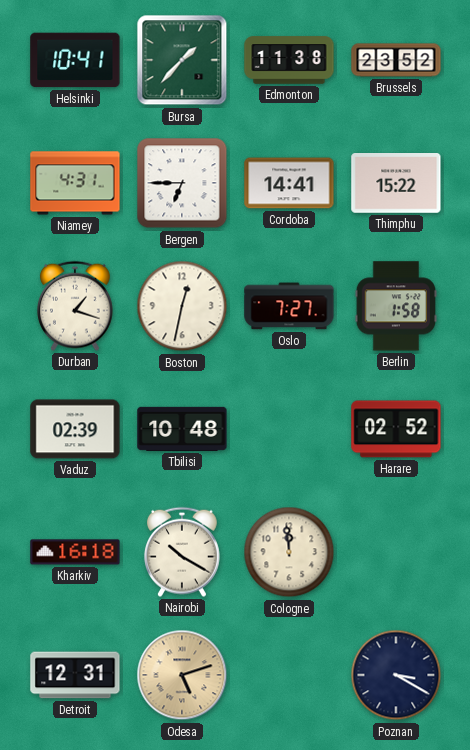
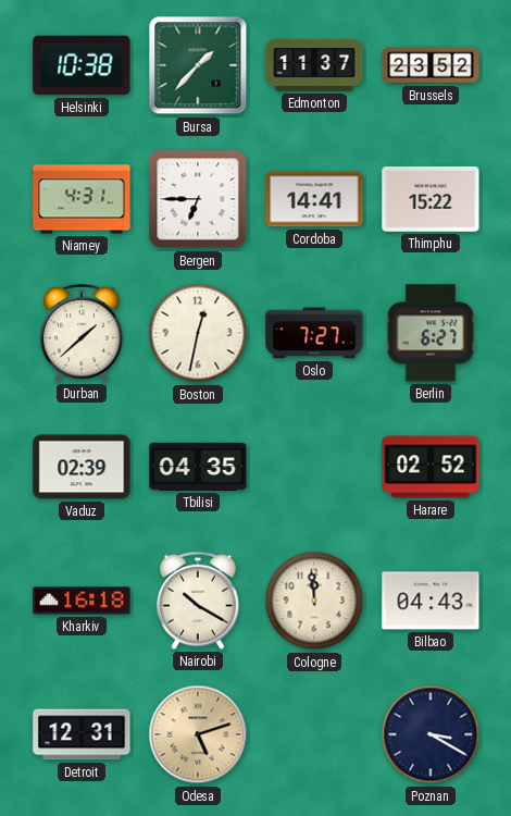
Helsinki: 10:41 -> 10:38 (82, 65)
Edmonton: 11:38 -> 11:37 (314, 65)
Durban: 1:18 -> 1:38 (82, 333)
Berlin: 1:58 -> 6:27 (431, 333)
Tbilisi: 10:48 -> 04:35 (198, 467)
Bilbao: none -> 04:43 (431, 601)
